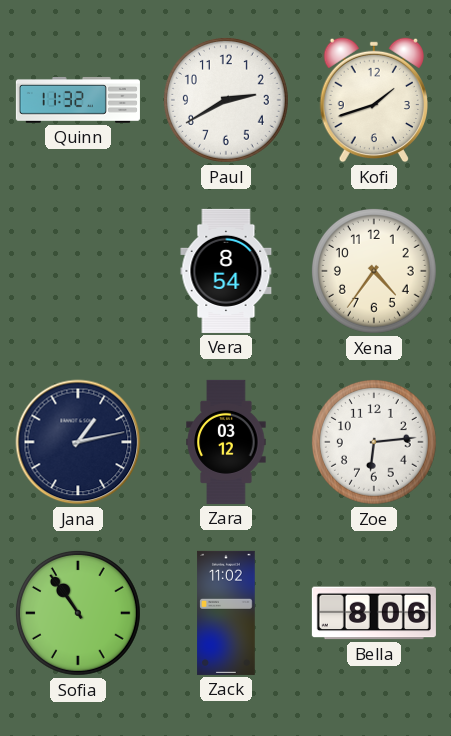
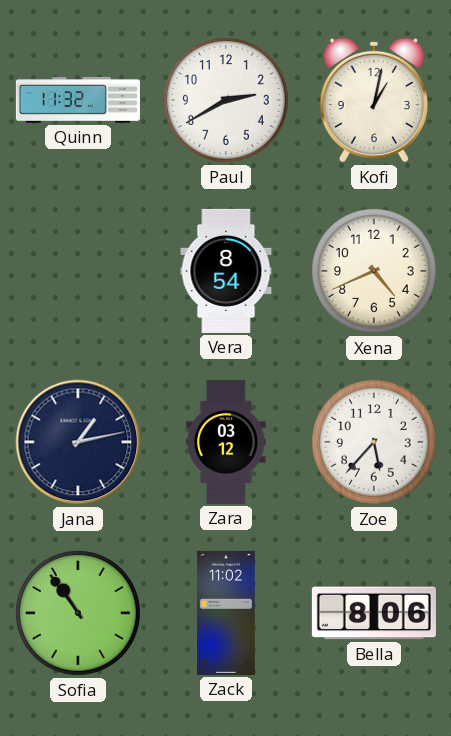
Kofi: 1:42 -> 1:02 (373, 100)
Xena: 4:36 -> 4:41 (374, 271)
Zoe: 6:14 -> 5:37 (374, 442)
